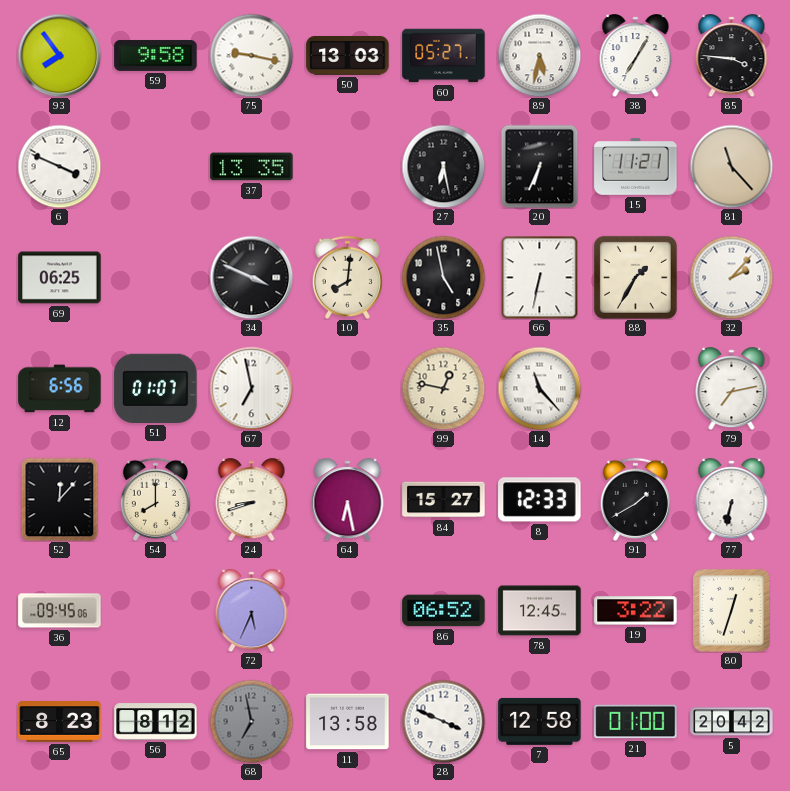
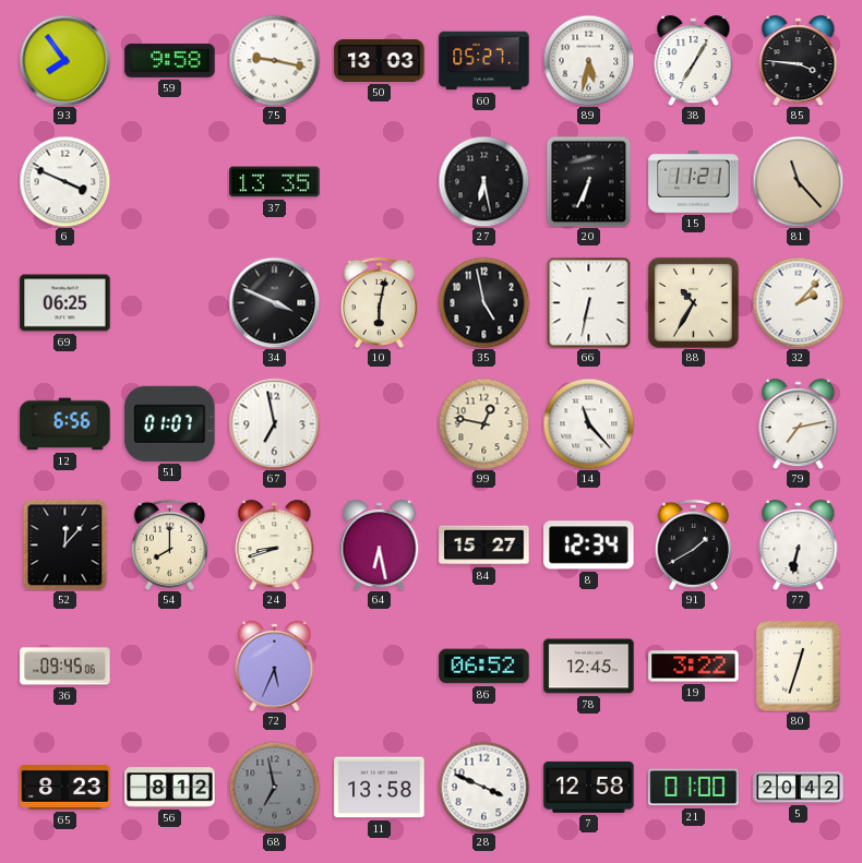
10: 8:01 -> 6:02 (379, 302)
88: 1:35 -> 10:35 (693, 302)
8: 12:33 -> 12:34 (589, 546)
